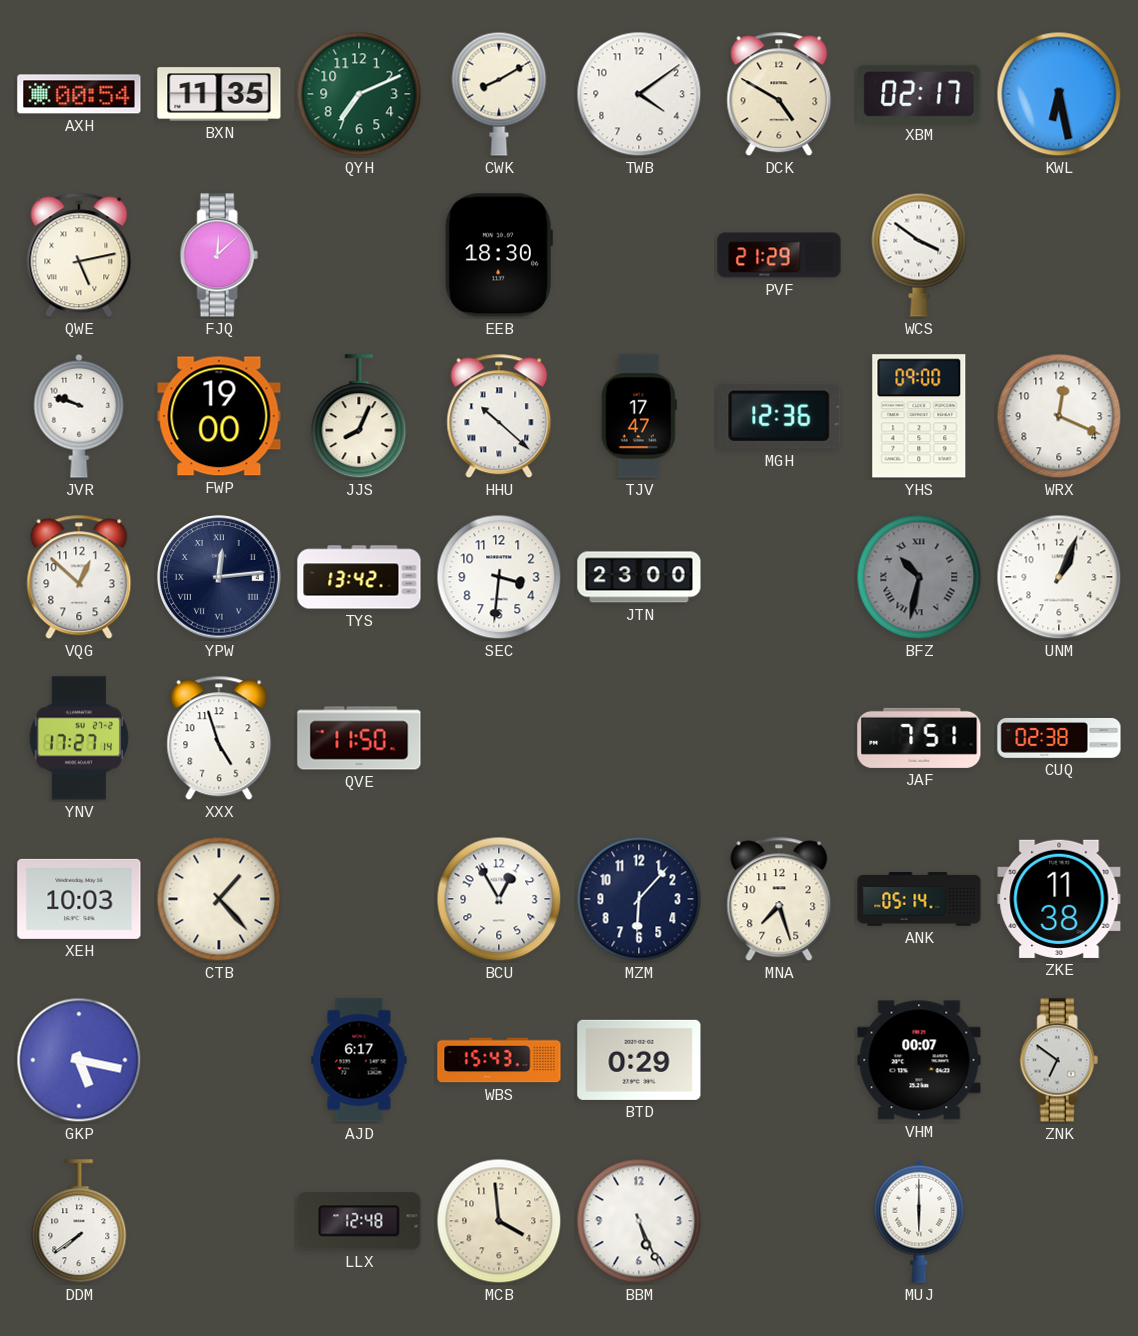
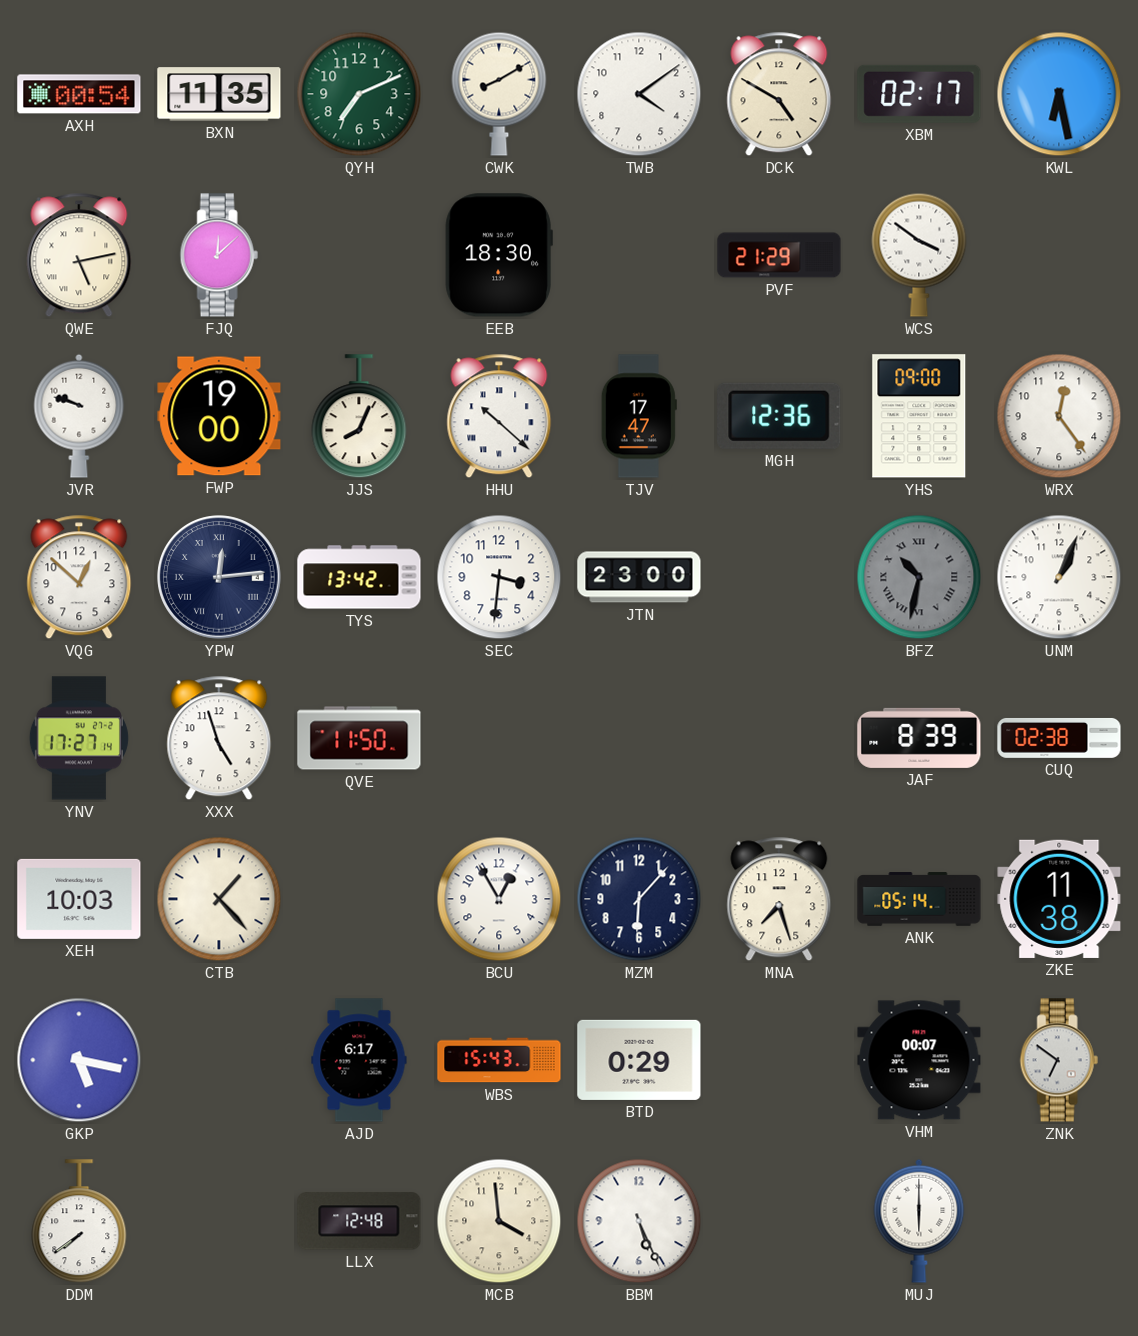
WRX: 12:19 -> 12:24 (1059, 416)
JAF: 7:51 -> 8:39 (919, 738)
